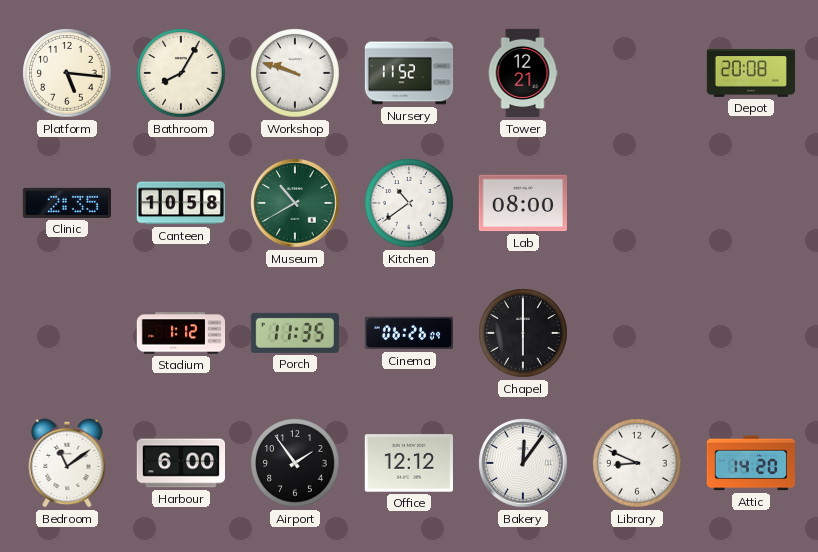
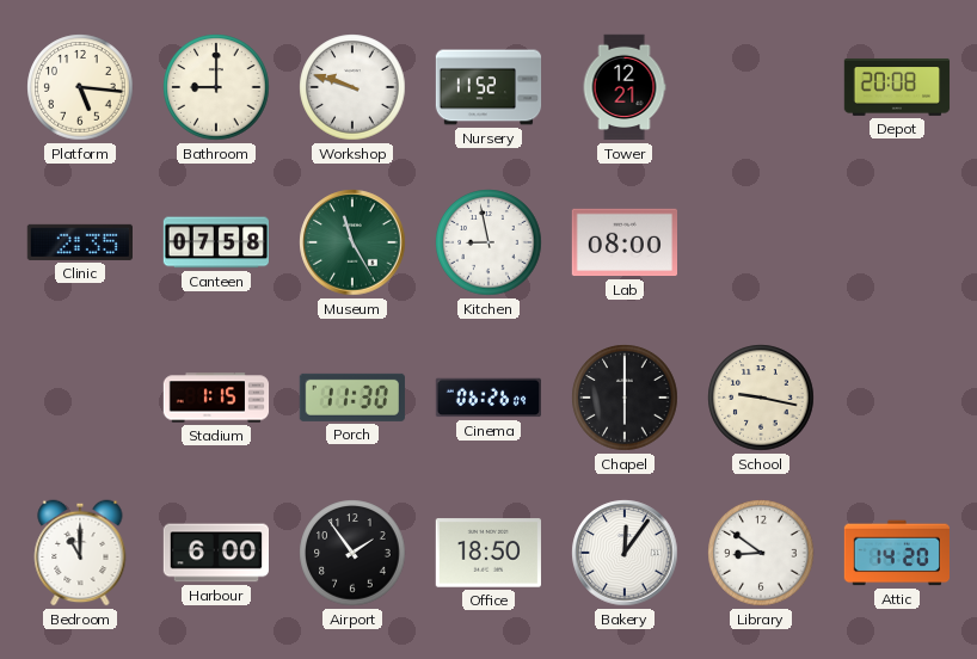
Bathroom: 8:05 -> 9:00 (216, 87)
Canteen: 10:58 -> 07:58 (216, 242)
Museum: 10:40 -> 11:25 (352, 242)
Kitchen: 10:39 -> 8:58 (489, 242)
Stadium: 1:12 -> 1:15 (216, 398)
Porch: 11:35 -> 11:30 (352, 398)
School: none -> 9:17 (761, 398)
Bedroom: 11:09 -> 11:00 (80, 553)
Office: 12:12 -> 18:50 (489, 553)
Library: 8:49 -> 8:51 (761, 553)
